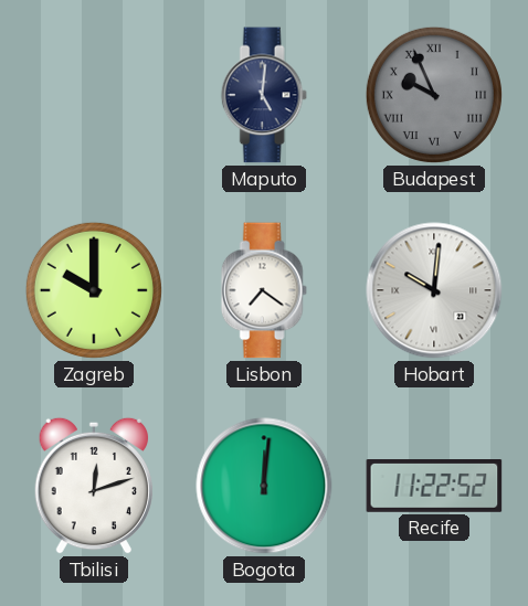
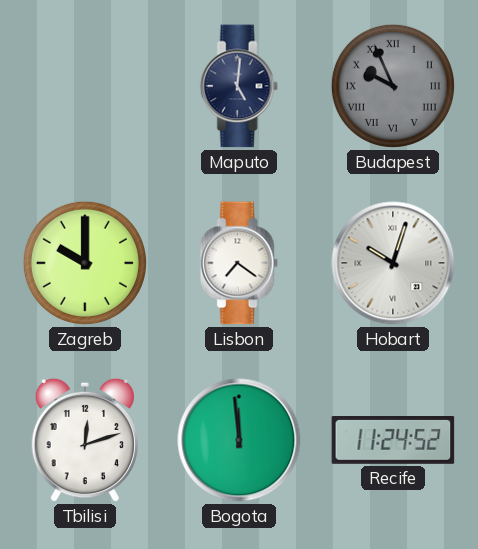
Hobart: 10:01 -> 10:03 (393, 263)
Bogota: 12:01 -> 11:59 (239, 440)
Recife: 11:22 -> 11:24 (393, 441)
